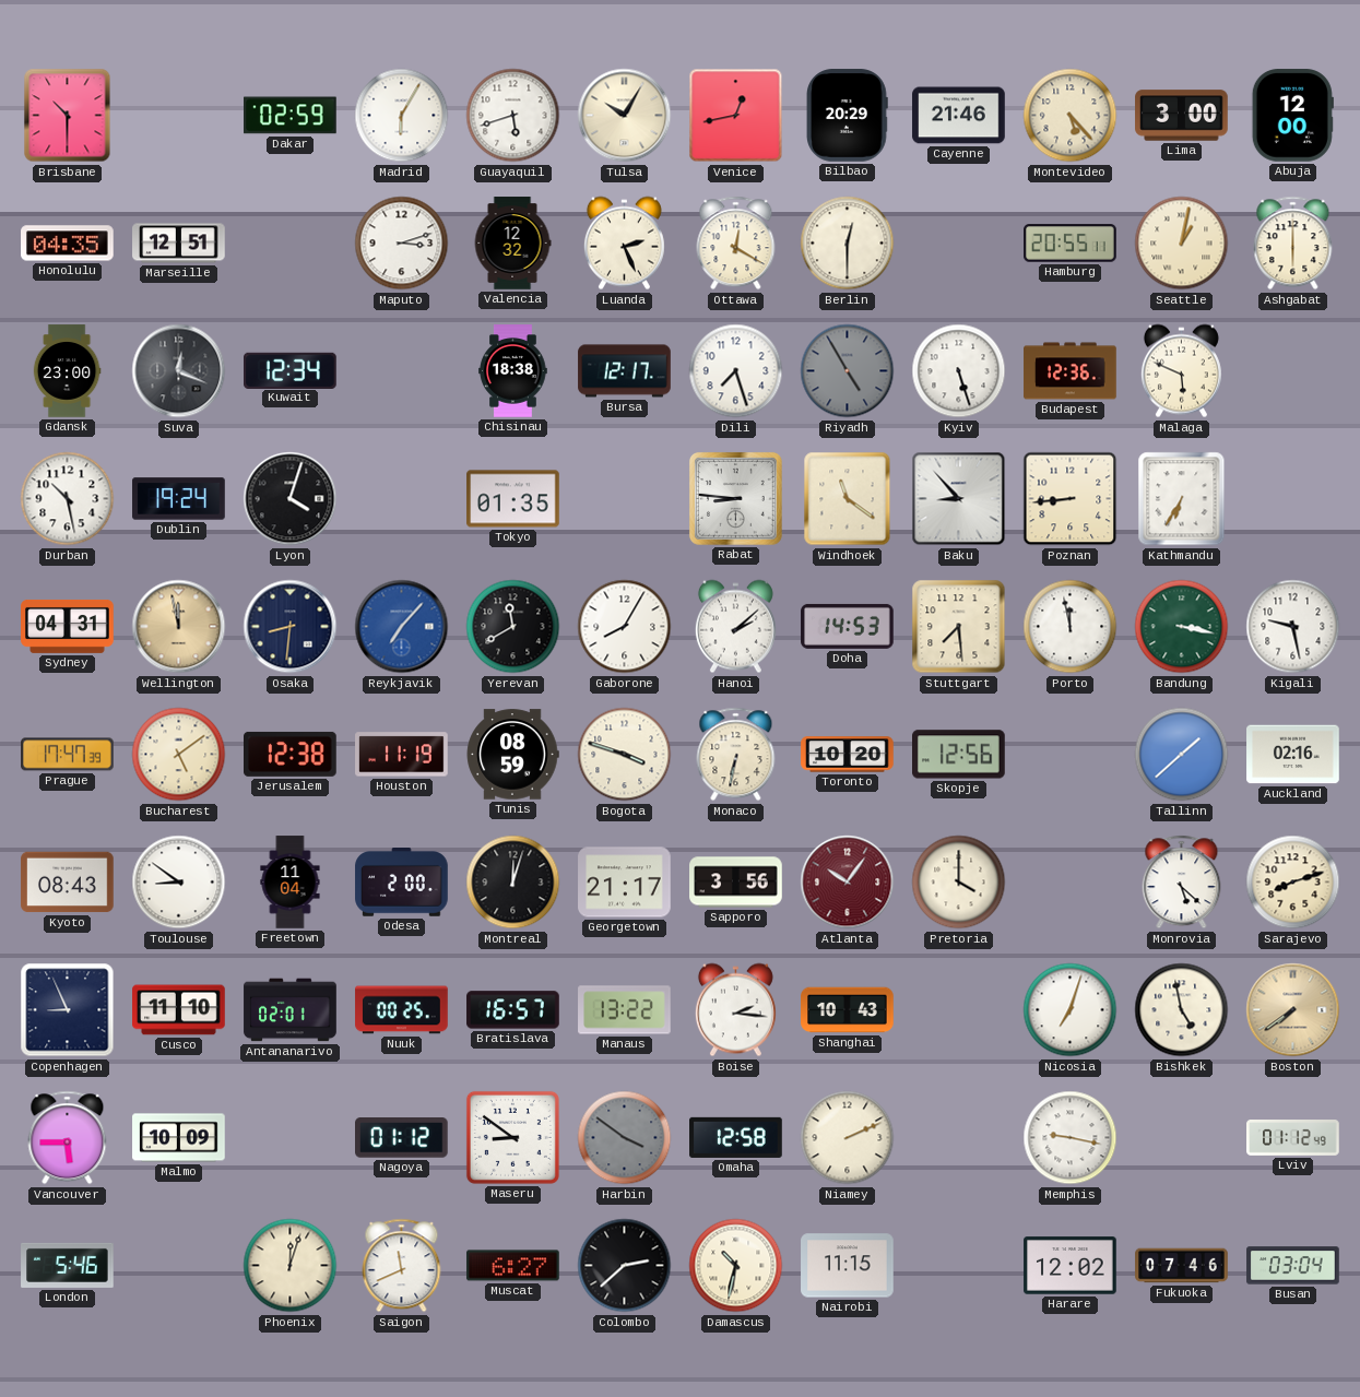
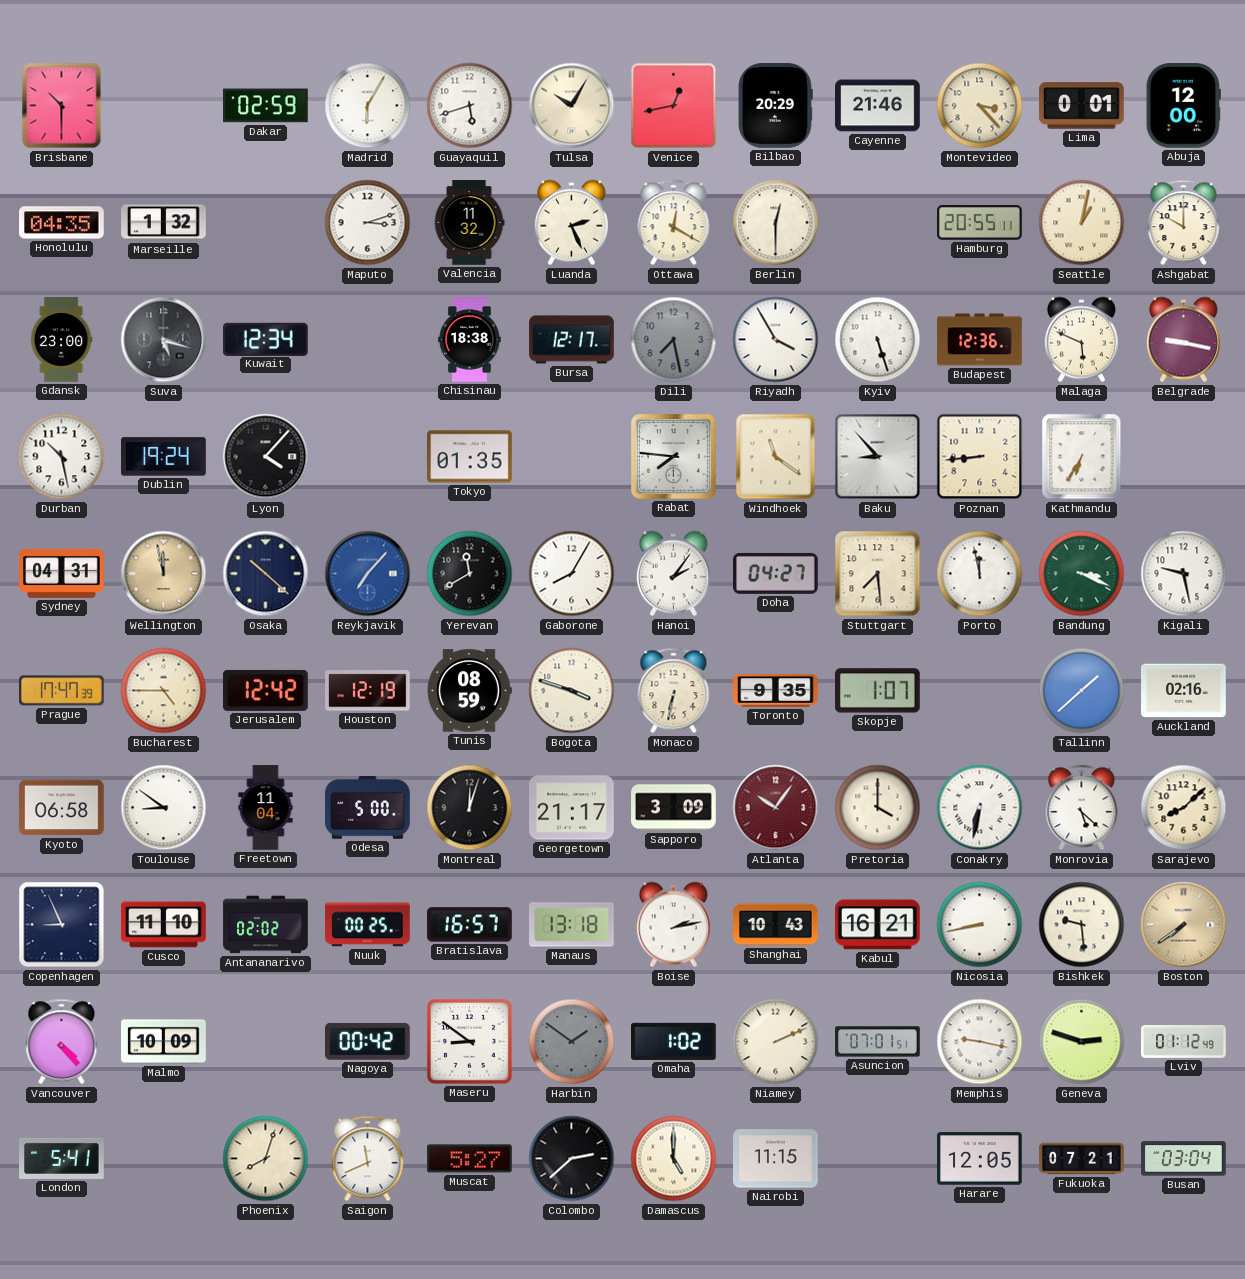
Montevideo: 5:23 -> 3:23 (980, 106)
Lima: 3:00 -> 0:01 (1082, 106)
Marseille: 12:51 -> 1:32 (164, 223)
Valencia: 12:32 -> 11:32 (469, 223)
Ashgabat: 6:00 -> 10:00 (1184, 223)
Suva: 12:19 -> 5:18 (164, 340)
Dili: 7:27 -> 7:28 (674, 340)
Dili dial: white -> grey (674, 340)
Riyadh: 4:55 -> 3:55 (776, 340)
Riyadh dial: grey -> white (776, 340)
Belgrade: none -> 9:17 (1183, 340)
Lyon: 4:03 -> 4:07 (266, 457)
Rabat: 8:46 -> 7:46 (673, 456)
Osaka: 8:31 -> 10:22 (266, 574)
Hanoi: 2:08 -> 2:06 (673, 574)
Doha: 14:53 -> 04:27 (776, 573)
Bandung: 3:17 -> 3:19 (1082, 574)
Bucharest: 5:09 -> 4:45 (164, 691)
Jerusalem: 12:38 -> 12:42 (266, 690)
Houston: 11:19 -> 12:19 (368, 691)
Toronto: 10:20 -> 9:35 (776, 691)
Skopje: 12:56 -> 1:07 (878, 691)
Kyoto: 08:43 -> 06:58 (62, 808)
Odesa: 2:00 -> 5:00 (368, 808)
Sapporo: 3:56 -> 3:09 (674, 808)
Conakry: none -> 6:32 (980, 808)
Sarajevo: 8:12 -> 8:08 (1184, 808)
Antananarivo: 02:01 -> 02:02 (266, 925)
Manaus: 13:22 -> 13:18 (572, 925)
Boise: 2:16 -> 2:13 (673, 925)
Kabul: none -> 16:21 (878, 925)
Nicosia: 7:03 -> 8:43 (980, 925)
Bishkek: 4:58 -> 9:29 (1082, 925)
Vancouver: 5:45 -> 4:23 (62, 1042)
Nagoya: 01:12 -> 00:42 (368, 1042)
Harbin: 3:51 -> 1:51 (572, 1042)
Omaha: 12:58 -> 1:02 (674, 1041)
Asuncion: none -> 07:01 (878, 1042)
Geneva: none -> 2:48 (1082, 1042)
London: 5:46 -> 5:41 (62, 1158)
Phoenix: 12:03 -> 8:03 (266, 1159)
Muscat: 6:27 -> 5:27 (470, 1159)
Damascus: 10:32 -> 5:00 (674, 1159)
Harare: 12:02 -> 12:05 (980, 1159)
Fukuoka: 07:46 -> 07:21 (1082, 1159)
